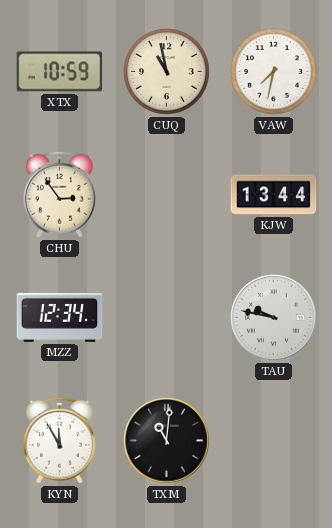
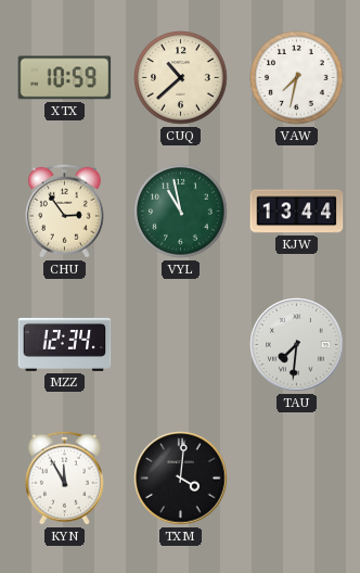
CUQ: 10:58 -> 10:38 (181, 78)
VYL: none -> 10:58 (181, 212)
TAU: 9:47 -> 7:31 (297, 345)
TXM: 11:01 -> 4:01 (181, 479)
